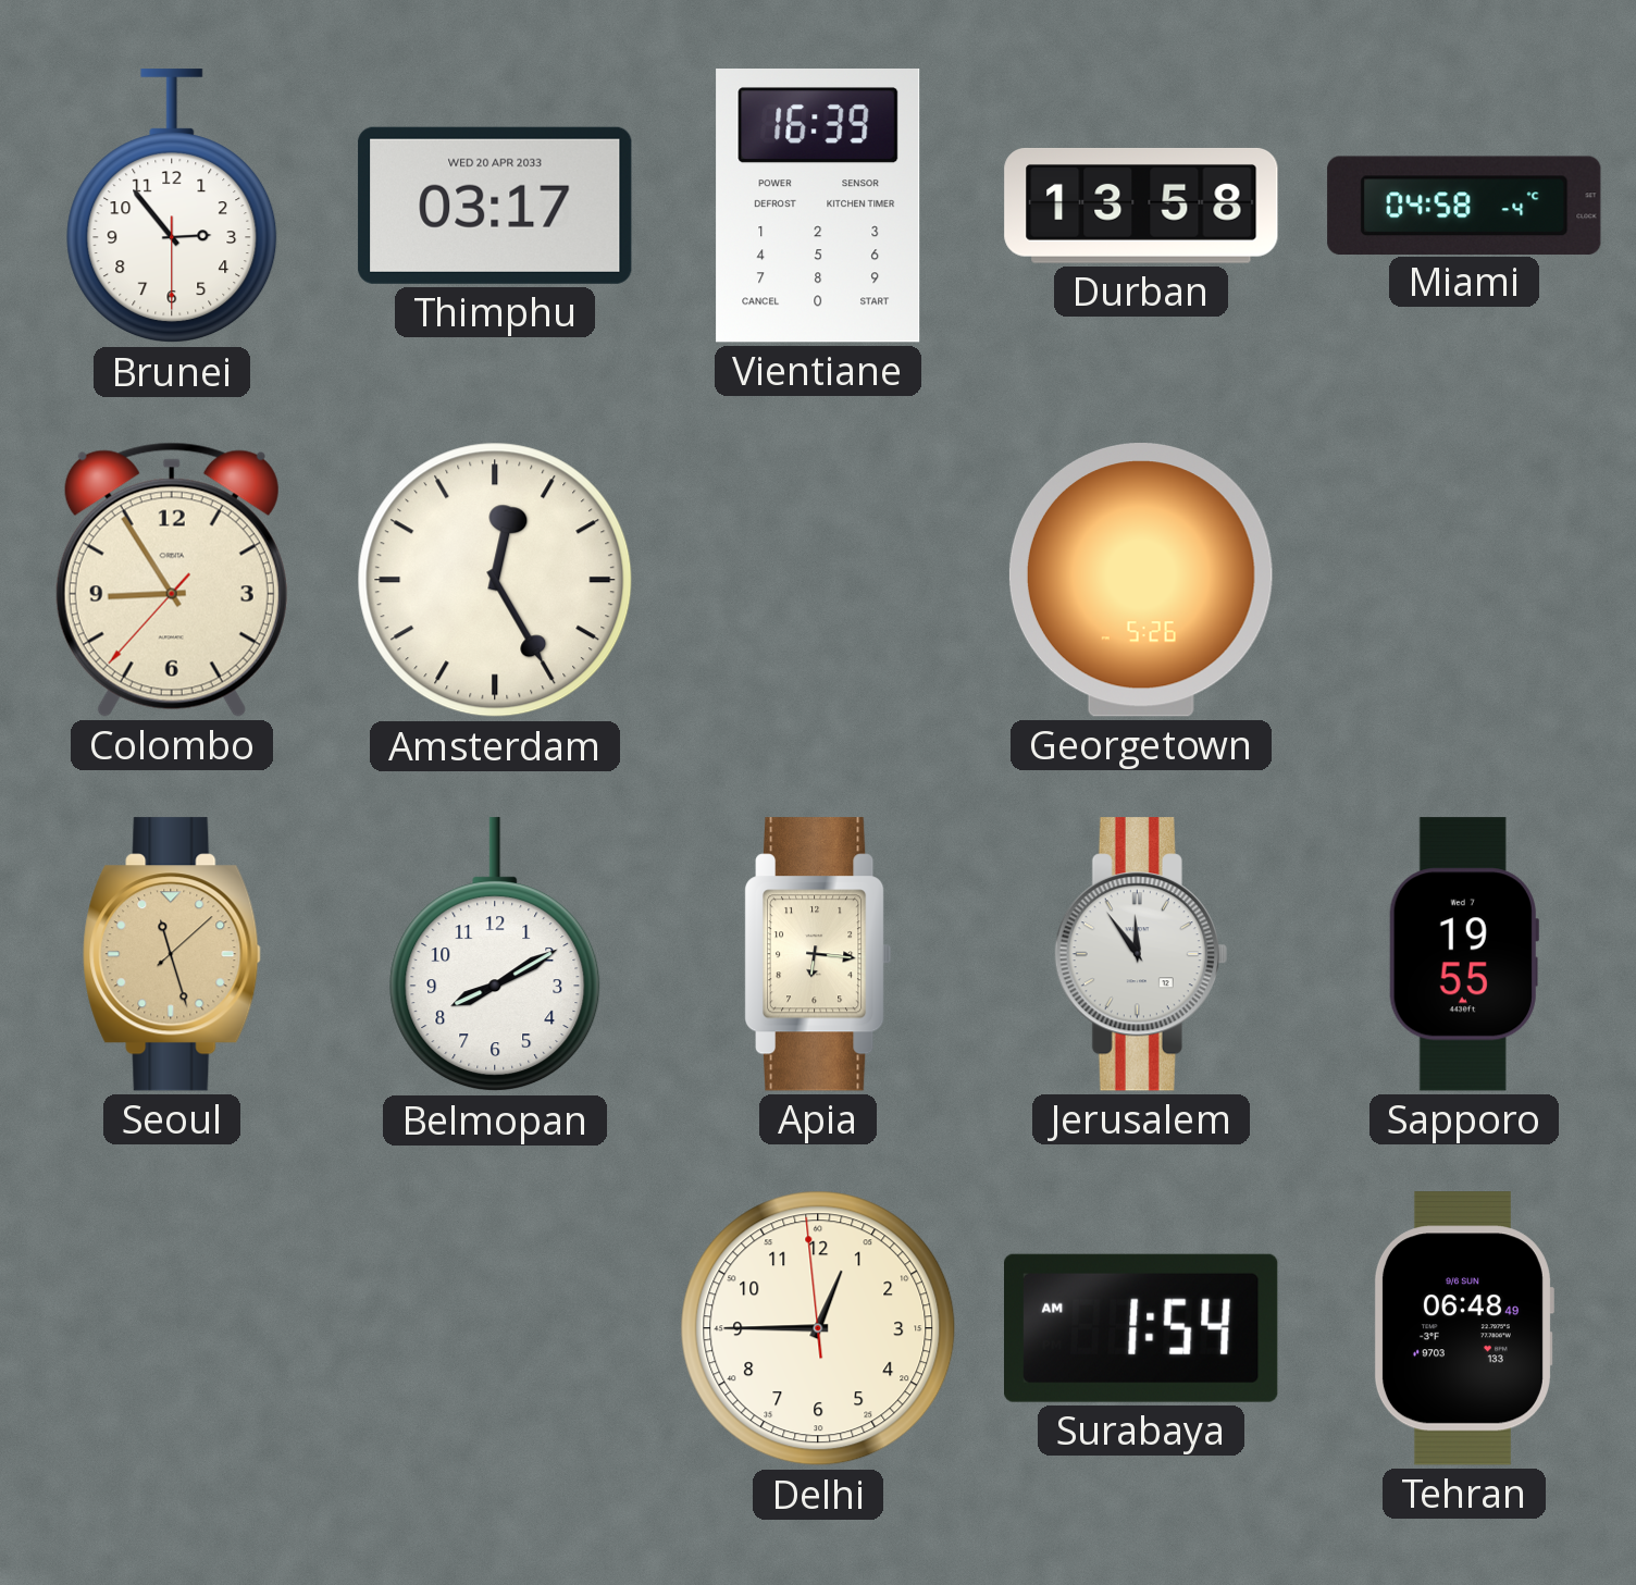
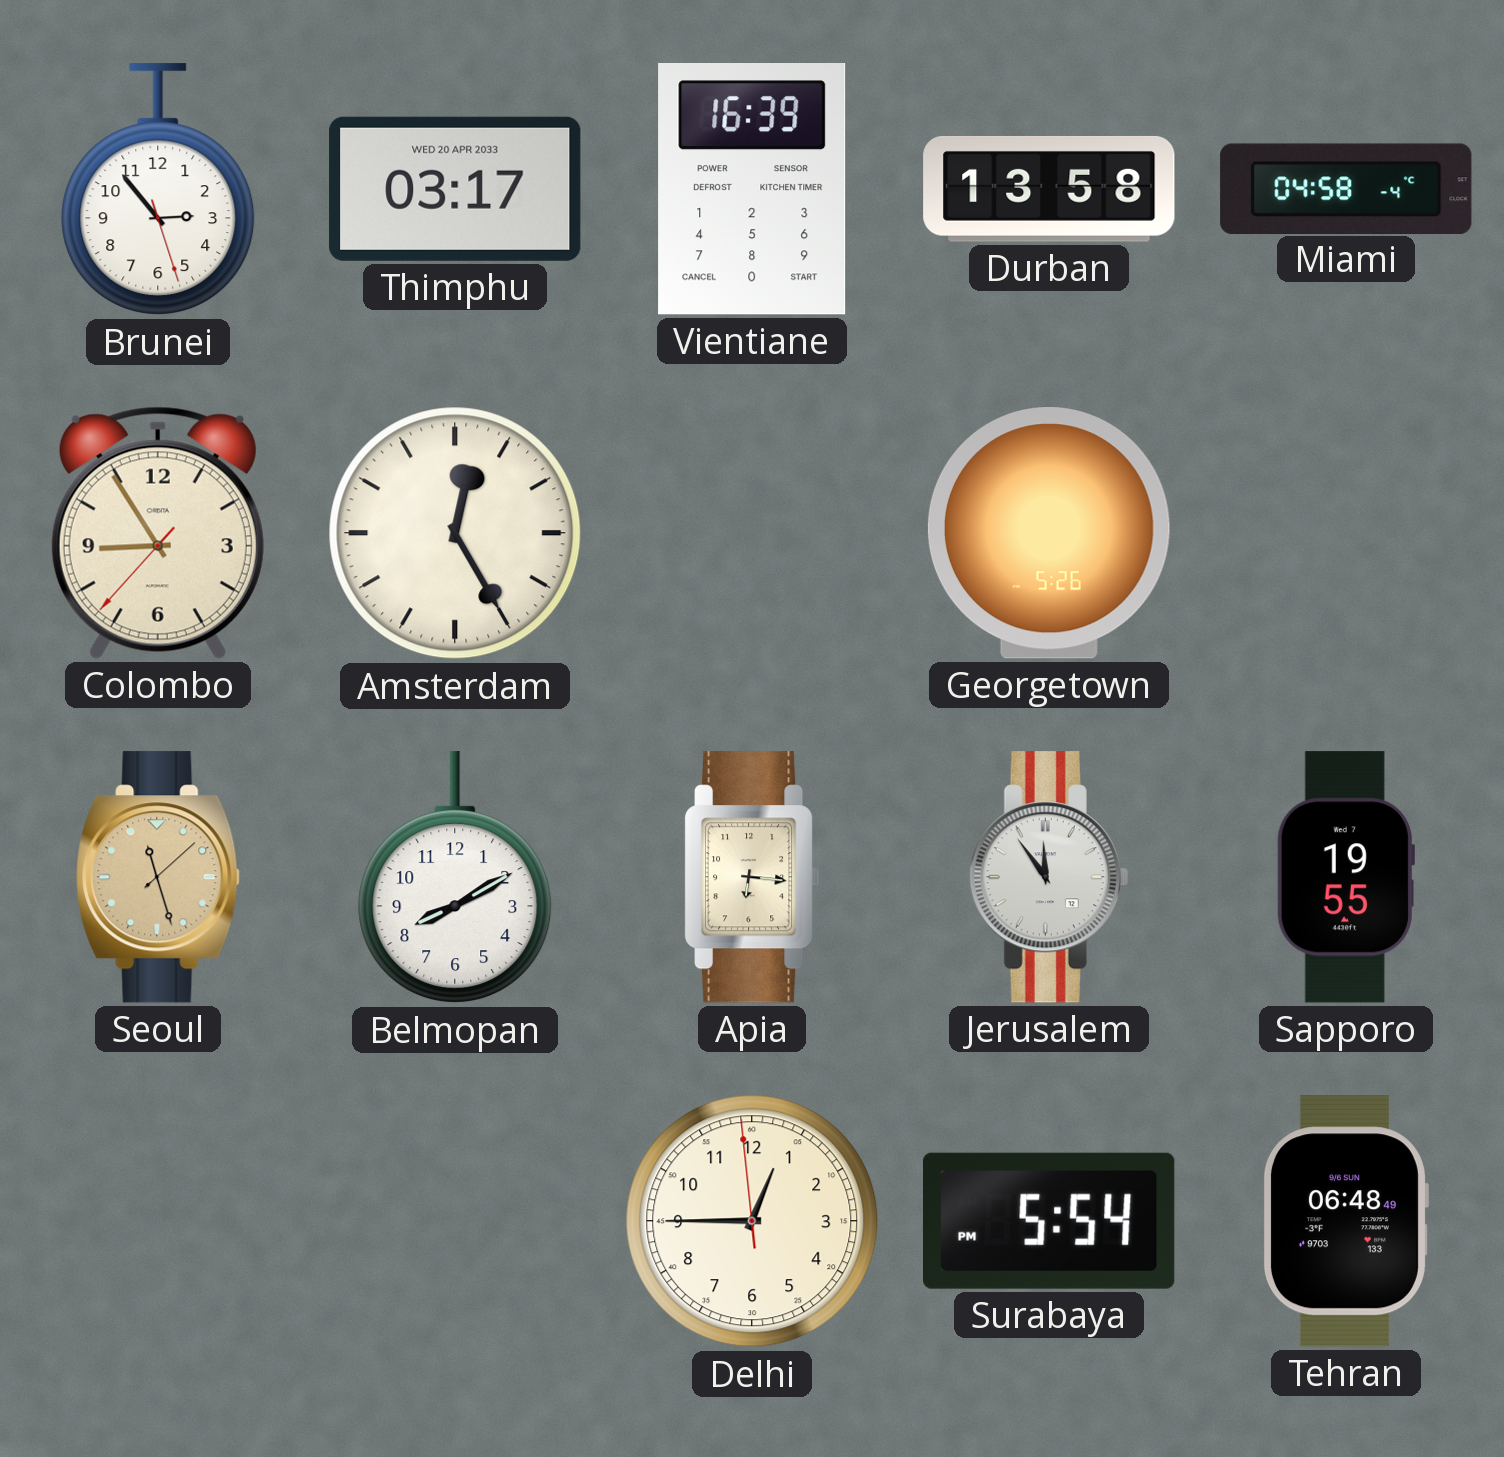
Brunei: 2:53:30 -> 2:53:27 (158, 190)
Surabaya: 1:54 -> 5:54 (1050, 1221)
